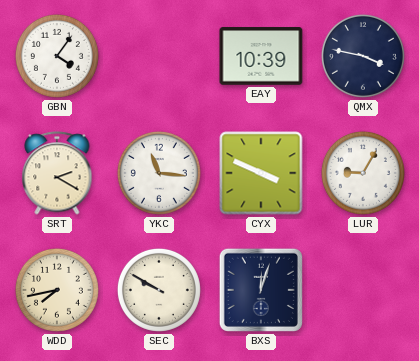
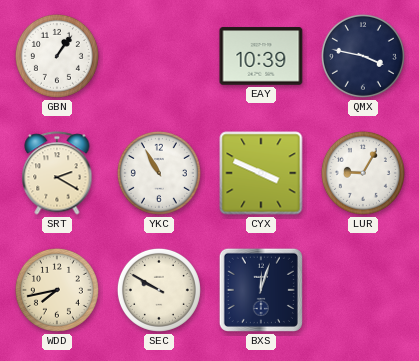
GBN: 4:06 -> 1:06 (57, 56)
YKC: 11:16 -> 10:55 (159, 173)
